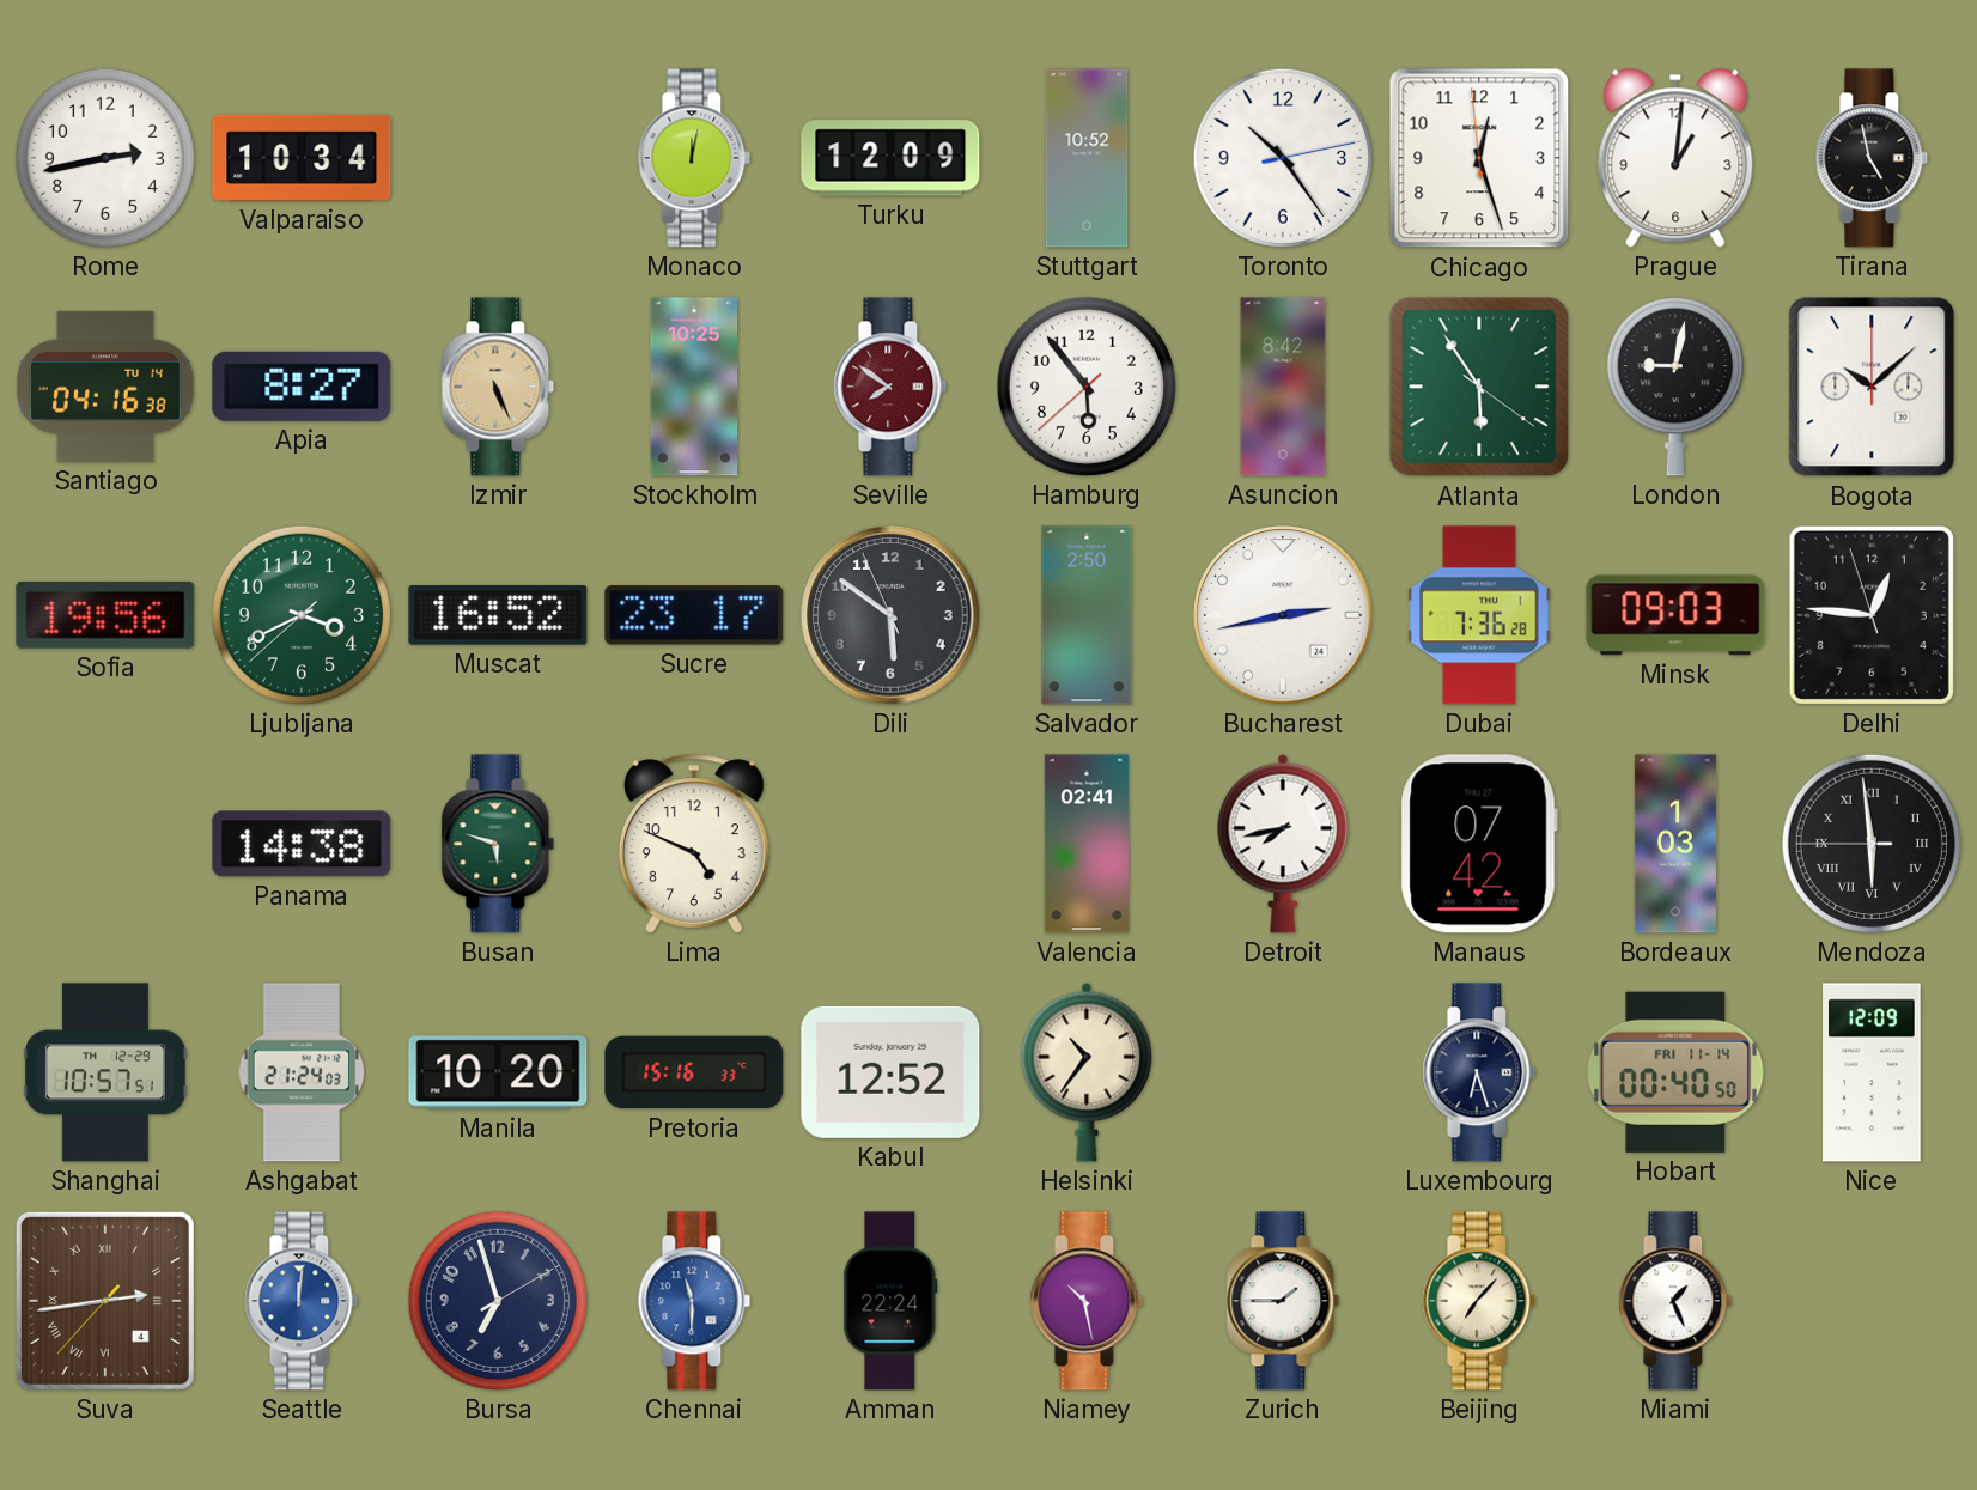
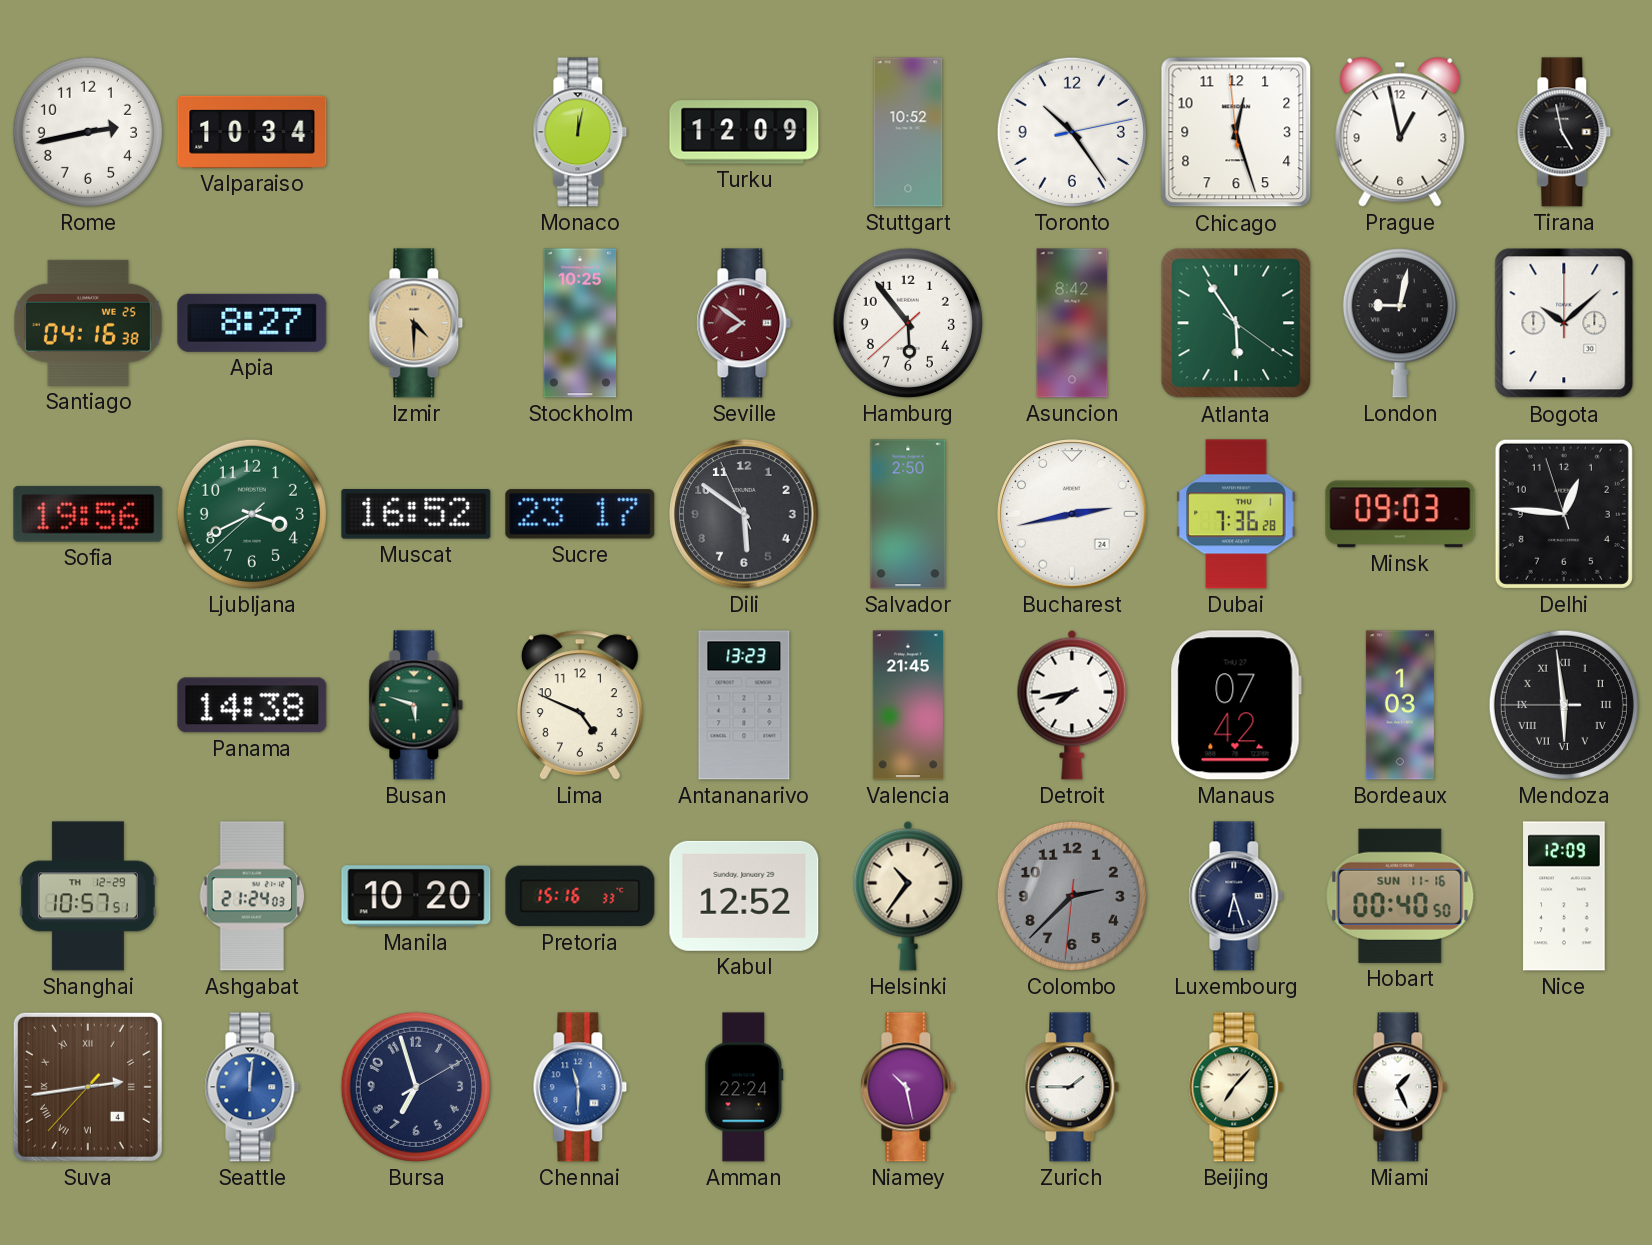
Prague: 1:01 -> 12:58 (1400, 132)
Santiago date: TU 14 -> WE 25 (88, 323)
Izmir: 5:26 -> 4:30 (416, 323)
Antananarivo: none -> 13:23 (744, 705)
Valencia: 02:41 -> 21:45 (908, 705)
Colombo: none -> 2:37 (1072, 896)
Hobart date: FRI 11-14 -> SUN 11-16 (1400, 896)
